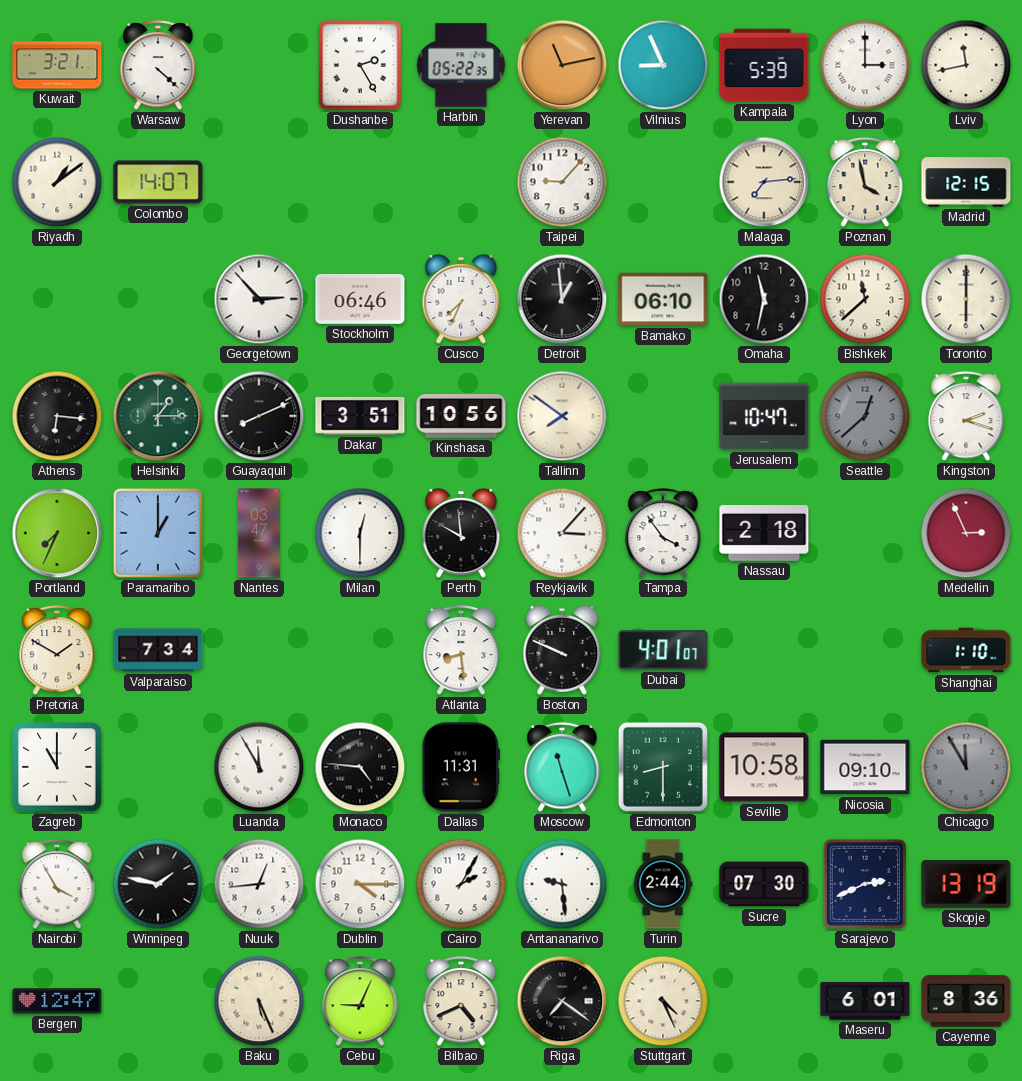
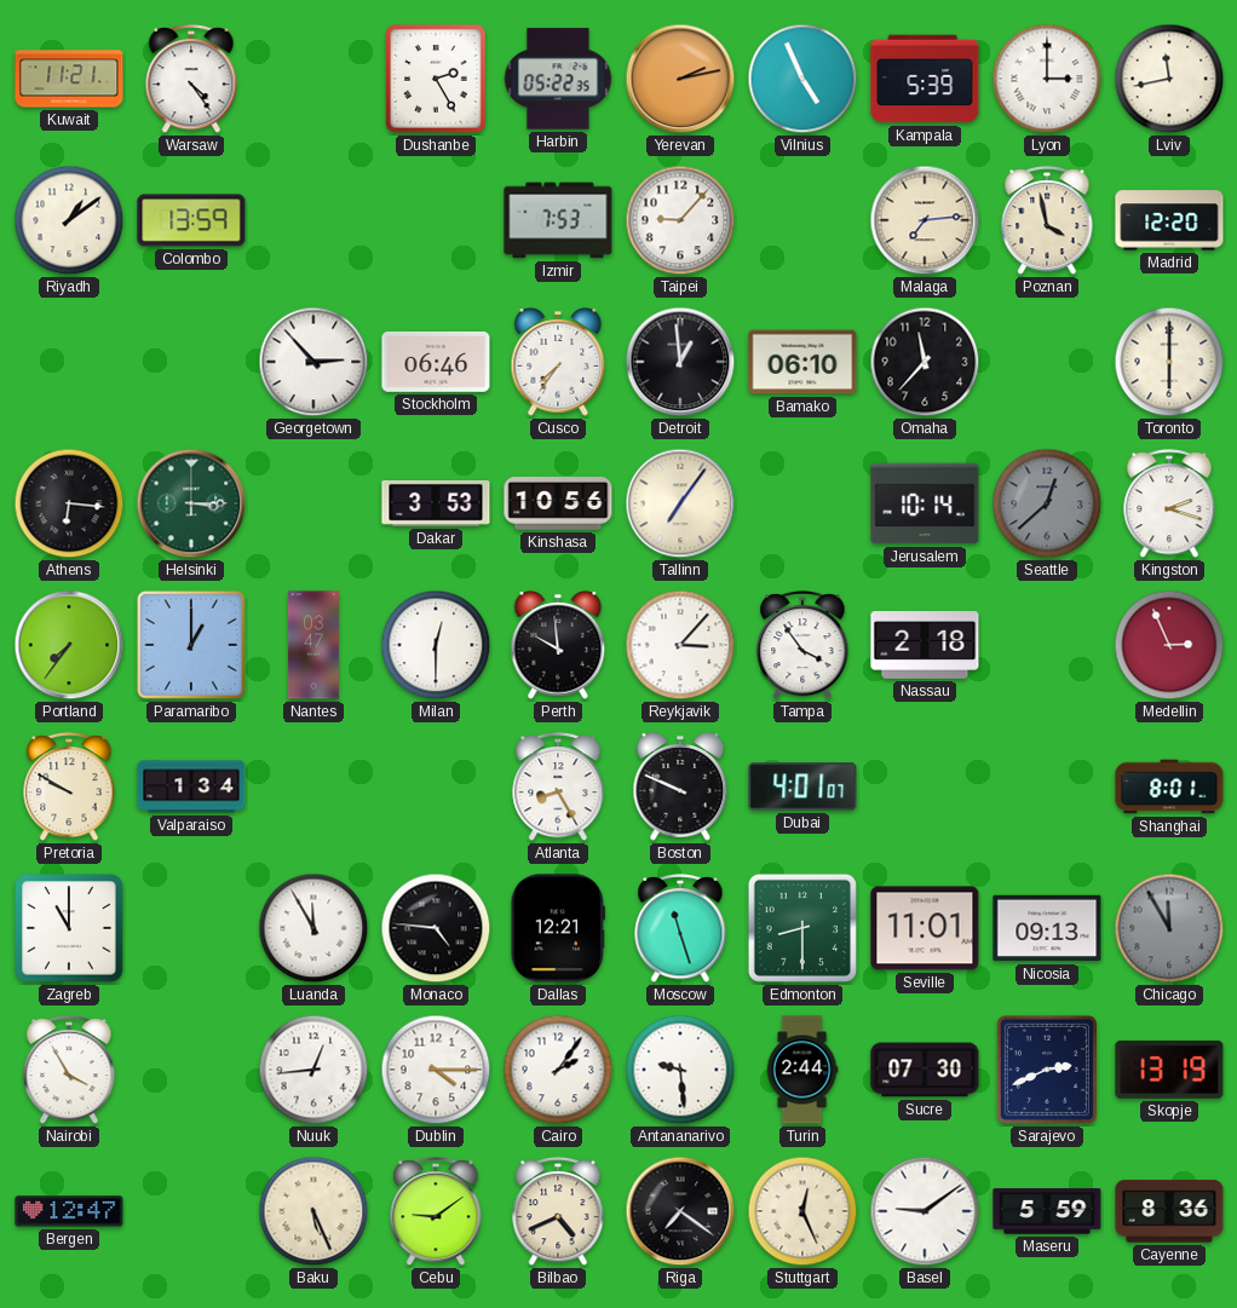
Kuwait: 3:21 -> 11:21 (69, 79)
Warsaw: 4:22 -> 4:24 (191, 80)
Yerevan: 11:13 -> 2:13 (680, 79)
Vilnius: 8:56 -> 4:56 (802, 79)
Colombo: 14:07 -> 13:59 (191, 220)
Izmir: none -> 7:53 (558, 220)
Madrid: 12:15 -> 12:20 (1169, 220)
Cusco: 7:34 -> 7:36 (558, 363)
Omaha: 11:32 -> 11:37 (925, 362)
Bishkek: 11:38 -> none (865, 299)
Helsinki: 1:15 -> 3:15 (191, 503)
Guayaquil: 8:11 -> none (259, 416)
Dakar: 3:51 -> 3:53 (436, 505)
Tallinn: 7:51 -> 7:06 (680, 503)
Jerusalem: 10:47 -> 10:14 (925, 503)
Portland: 7:34 -> 7:36 (69, 645)
Pretoria: 1:50 -> 9:50 (69, 788)
Valparaiso: 7:34 -> 1:34 (191, 786)
Atlanta: 8:29 -> 8:25 (558, 788)
Shanghai: 1:10 -> 8:01 (1169, 786)
Dallas: 11:31 -> 12:21 (558, 928)
Seville: 10:58 -> 11:01 (925, 928)
Nicosia: 09:10 -> 09:13 (1047, 928)
Winnipeg: 1:47 -> none (158, 884)
Cairo: 2:05 -> 2:06 (558, 1070)
Cebu: 9:04 -> 9:09 (436, 1212)
Stuttgart: 4:26 -> 12:26 (802, 1211)
Basel: none -> 9:09 (925, 1211)
Maseru: 6:01 -> 5:59 (1047, 1211)
